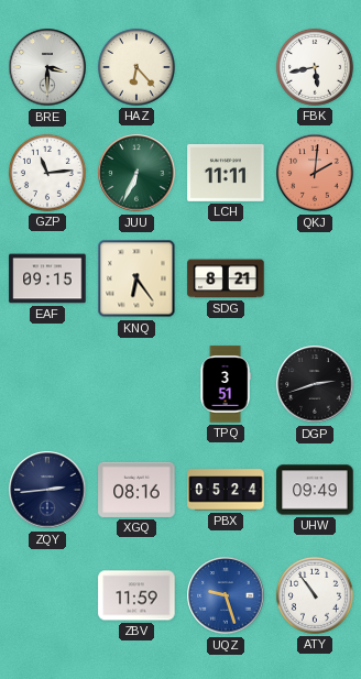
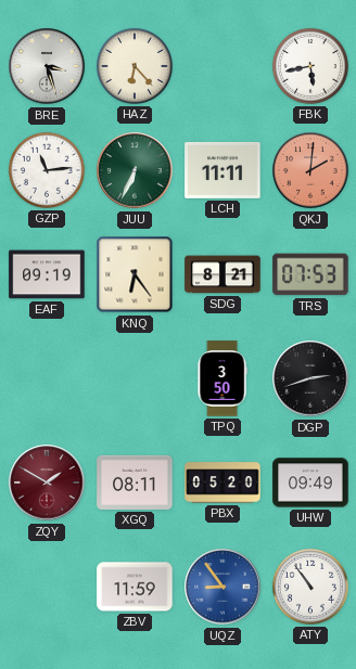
BRE: 3:30 -> 3:27 (47, 66)
EAF: 09:15 -> 09:19 (47, 274)
TRS: none -> 07:53 (310, 274)
TPQ: 3:51 -> 3:50 (223, 378)
ZQY: 2:44 -> 1:50 (47, 483)
ZQY dial: navy -> burgundy (47, 483)
XGQ: 08:16 -> 08:11 (135, 483)
PBX: 05:24 -> 05:20 (223, 483)
UQZ: 9:27 -> 8:54 (223, 587)
